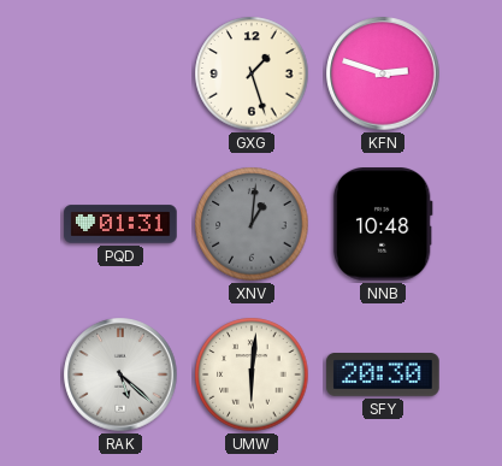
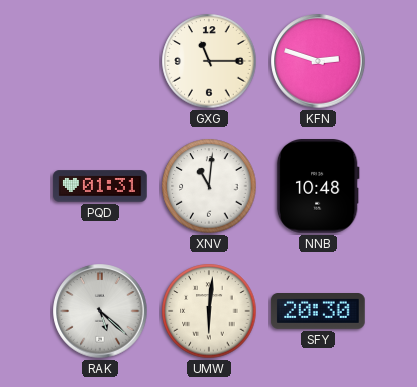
GXG: 1:27 -> 11:15 (209, 61)
XNV: 1:01 -> 11:01 (209, 186)
XNV dial: grey -> white (209, 186)
